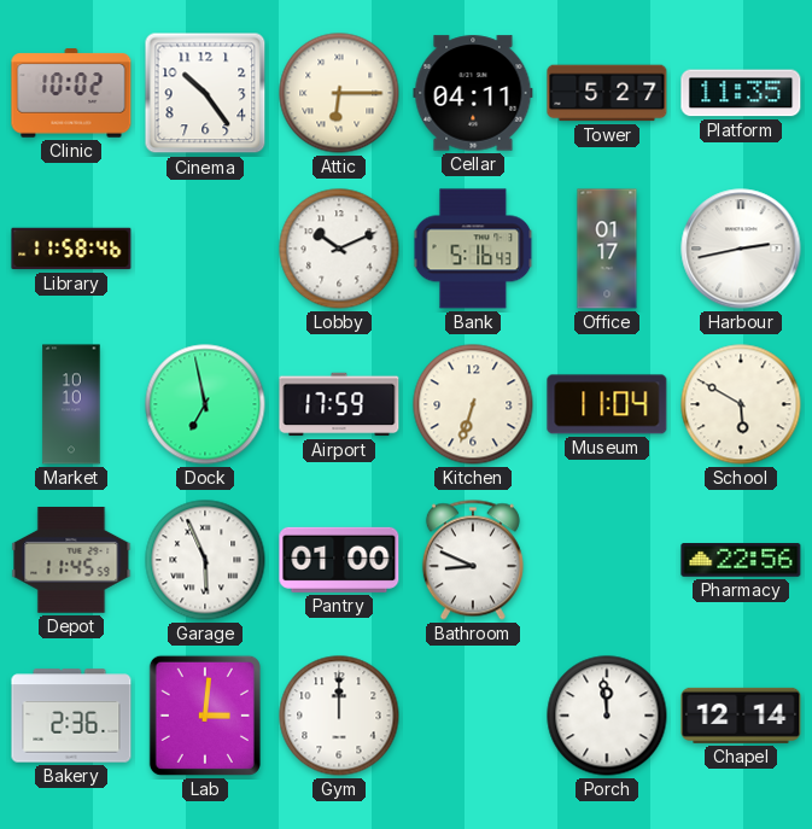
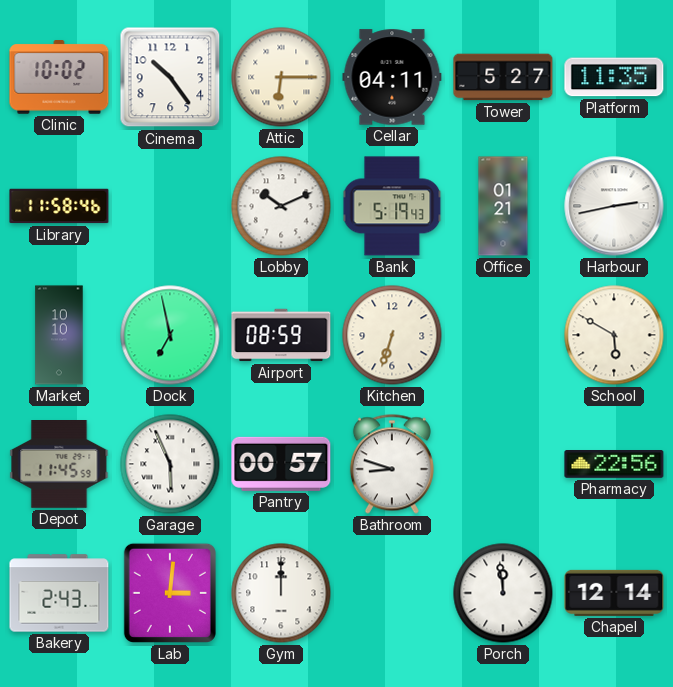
Bank: 5:16 -> 5:19 (392, 206)
Office: 01:17 -> 01:21 (503, 206)
Airport: 17:59 -> 08:59 (281, 335)
Museum: 11:04 -> none (607, 404)
Pantry: 01:00 -> 00:57 (281, 464)
Bathroom: 8:49 -> 8:48 (392, 464)
Bakery: 2:36 -> 2:43 (59, 593)
